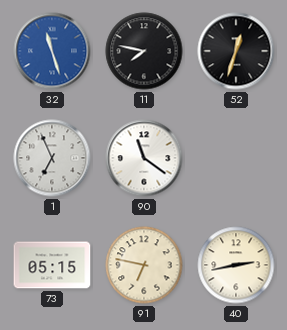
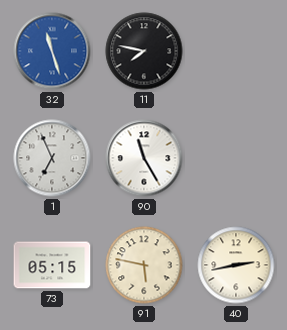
52: 12:33 -> none (236, 51)
90: 11:21 -> 11:25 (144, 158)
91: 6:47 -> 5:47 (144, 265)
